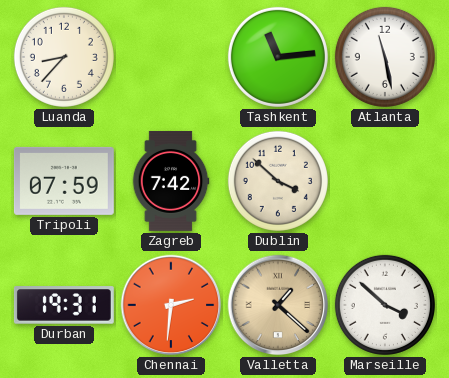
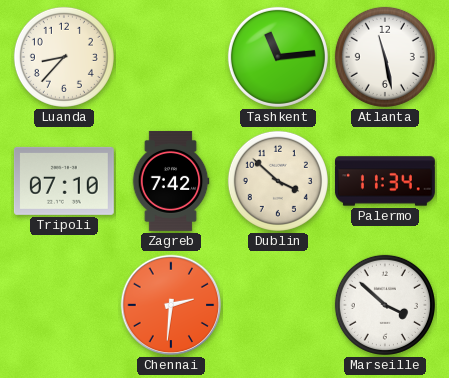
Tripoli: 07:59 -> 07:10 (64, 181)
Palermo: none -> 11:34 (385, 181)
Durban: 19:31 -> none (64, 305)
Valletta: 1:22 -> none (278, 305)
